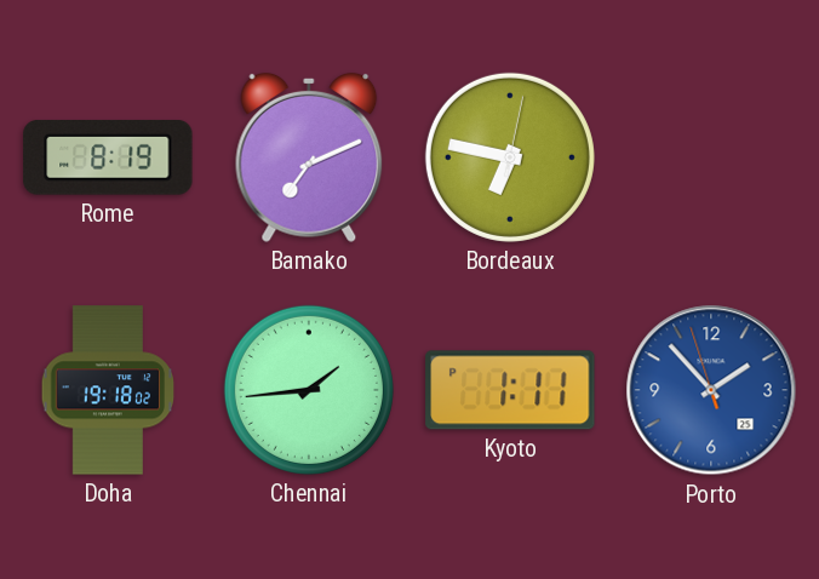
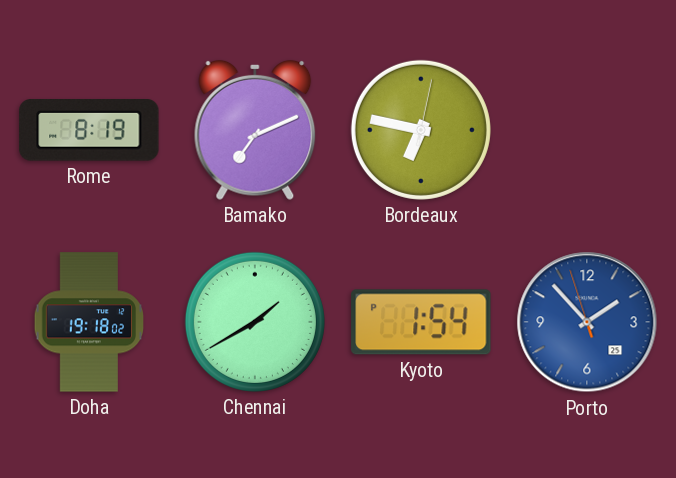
Chennai: 1:44 -> 1:40 (255, 322)
Kyoto: 1:11 -> 1:54 (421, 322)
